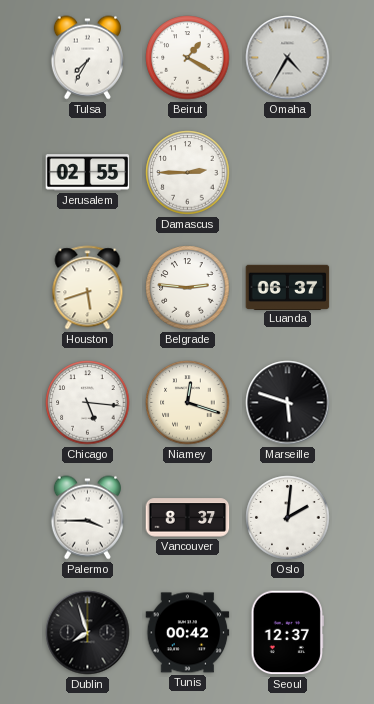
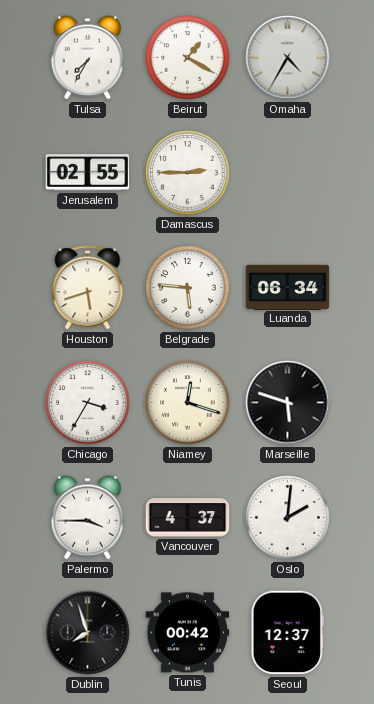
Belgrade: 2:46 -> 5:46 (188, 288)
Luanda: 06:37 -> 06:34 (288, 287)
Chicago: 5:16 -> 3:35 (88, 403)
Vancouver: 8:37 -> 4:37 (188, 518)
